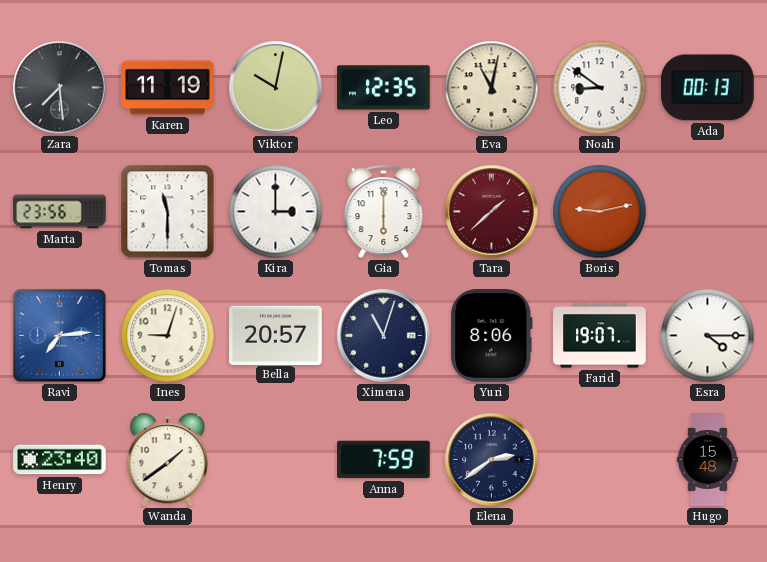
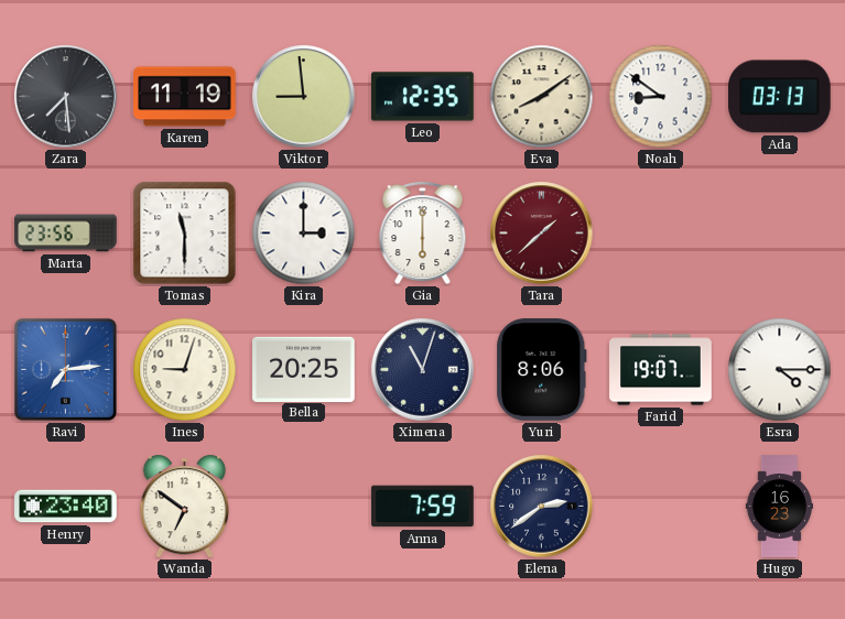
Viktor: 10:02 -> 8:59 (304, 97)
Eva: 11:02 -> 8:09 (542, 97)
Ada: 00:13 -> 03:13 (780, 97)
Boris: 9:13 -> none (600, 212)
Bella: 20:57 -> 20:25 (304, 369)
Wanda: 1:39 -> 6:51 (185, 507)
Hugo: 15:48 -> 16:23 (779, 507)
